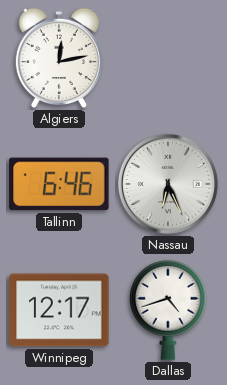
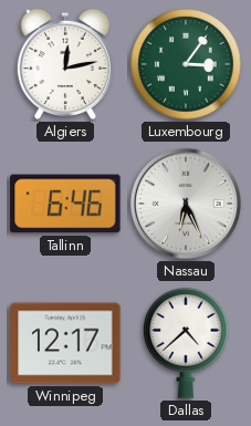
Luxembourg: none -> 3:06 (186, 64)
Dallas: 4:42 -> 4:38 (187, 343)
